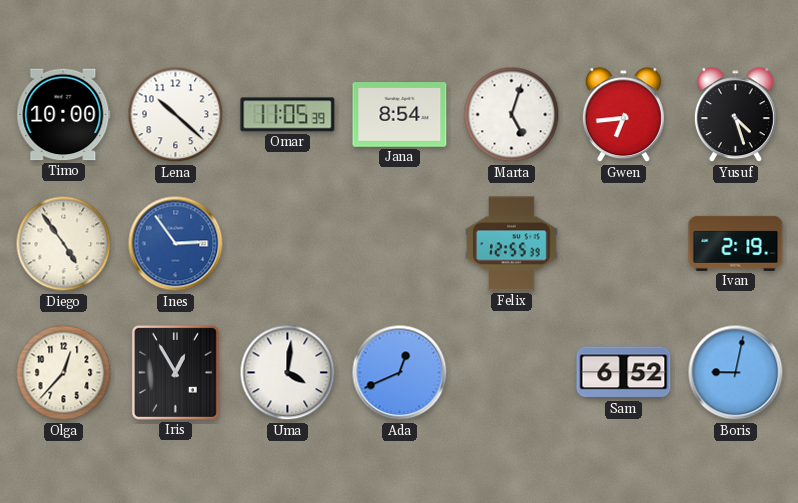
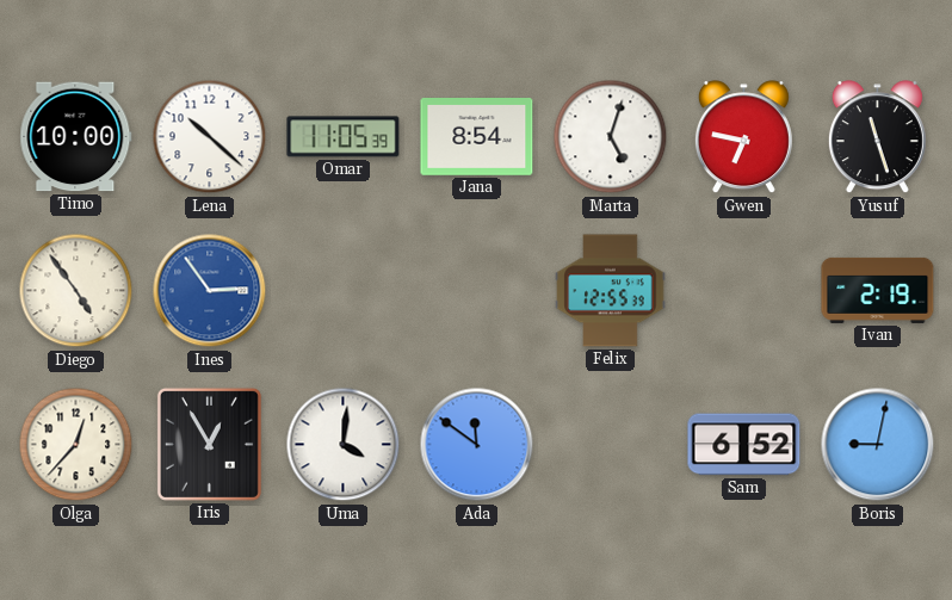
Gwen: 6:44 -> 6:47 (743, 137)
Yusuf: 4:27 -> 11:27 (877, 137)
Ada: 12:41 -> 11:51 (477, 445)
